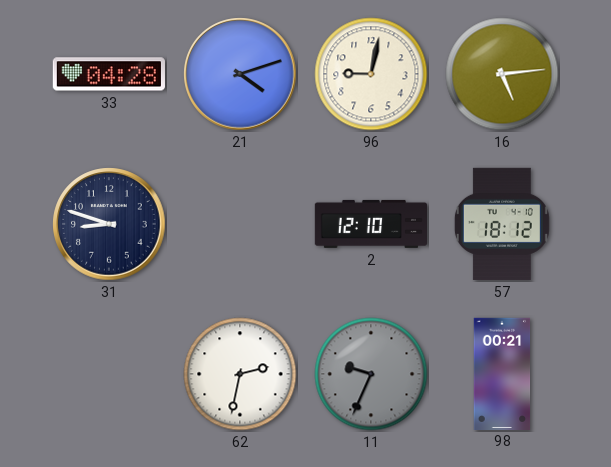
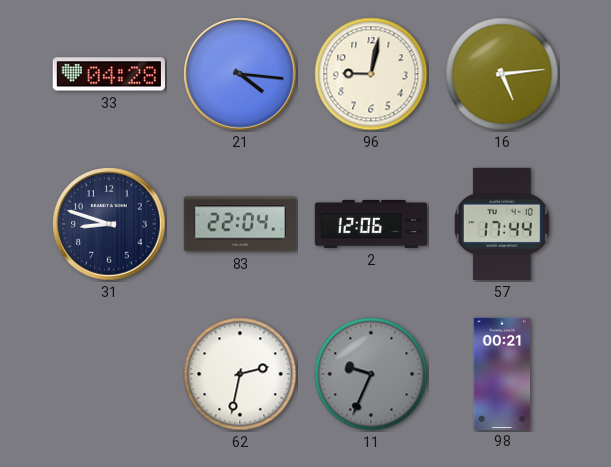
21: 4:12 -> 4:16 (240, 74)
83: none -> 22:04 (240, 224)
2: 12:10 -> 12:06 (370, 224)
57: 18:12 -> 17:44 (502, 224)
